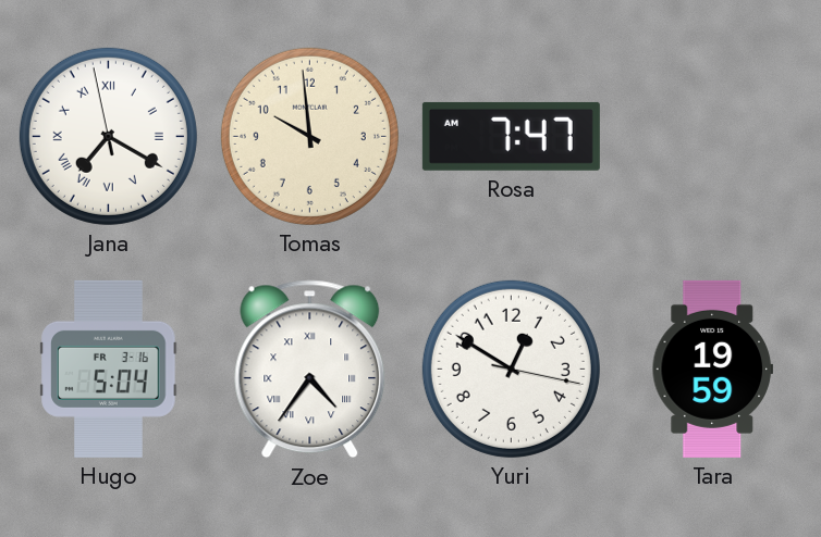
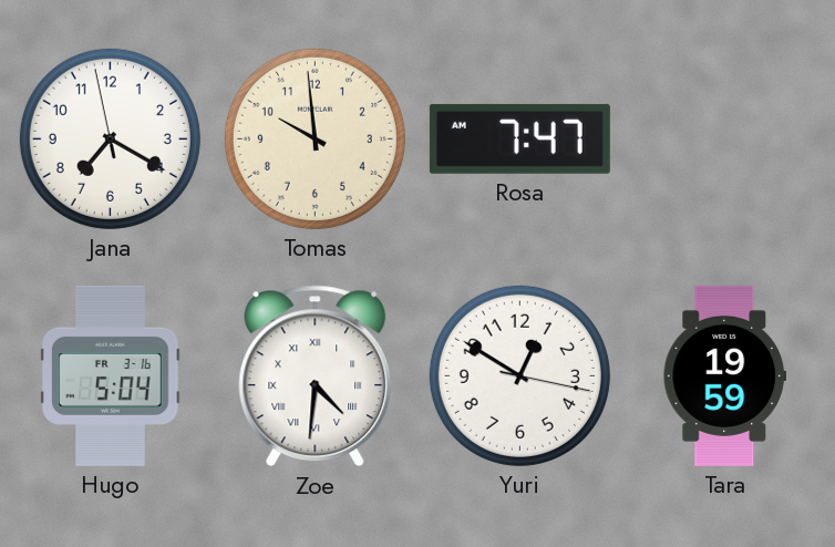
Jana numerals: Roman -> Arabic (110, 138)
Zoe: 4:36 -> 4:31 (316, 376)
